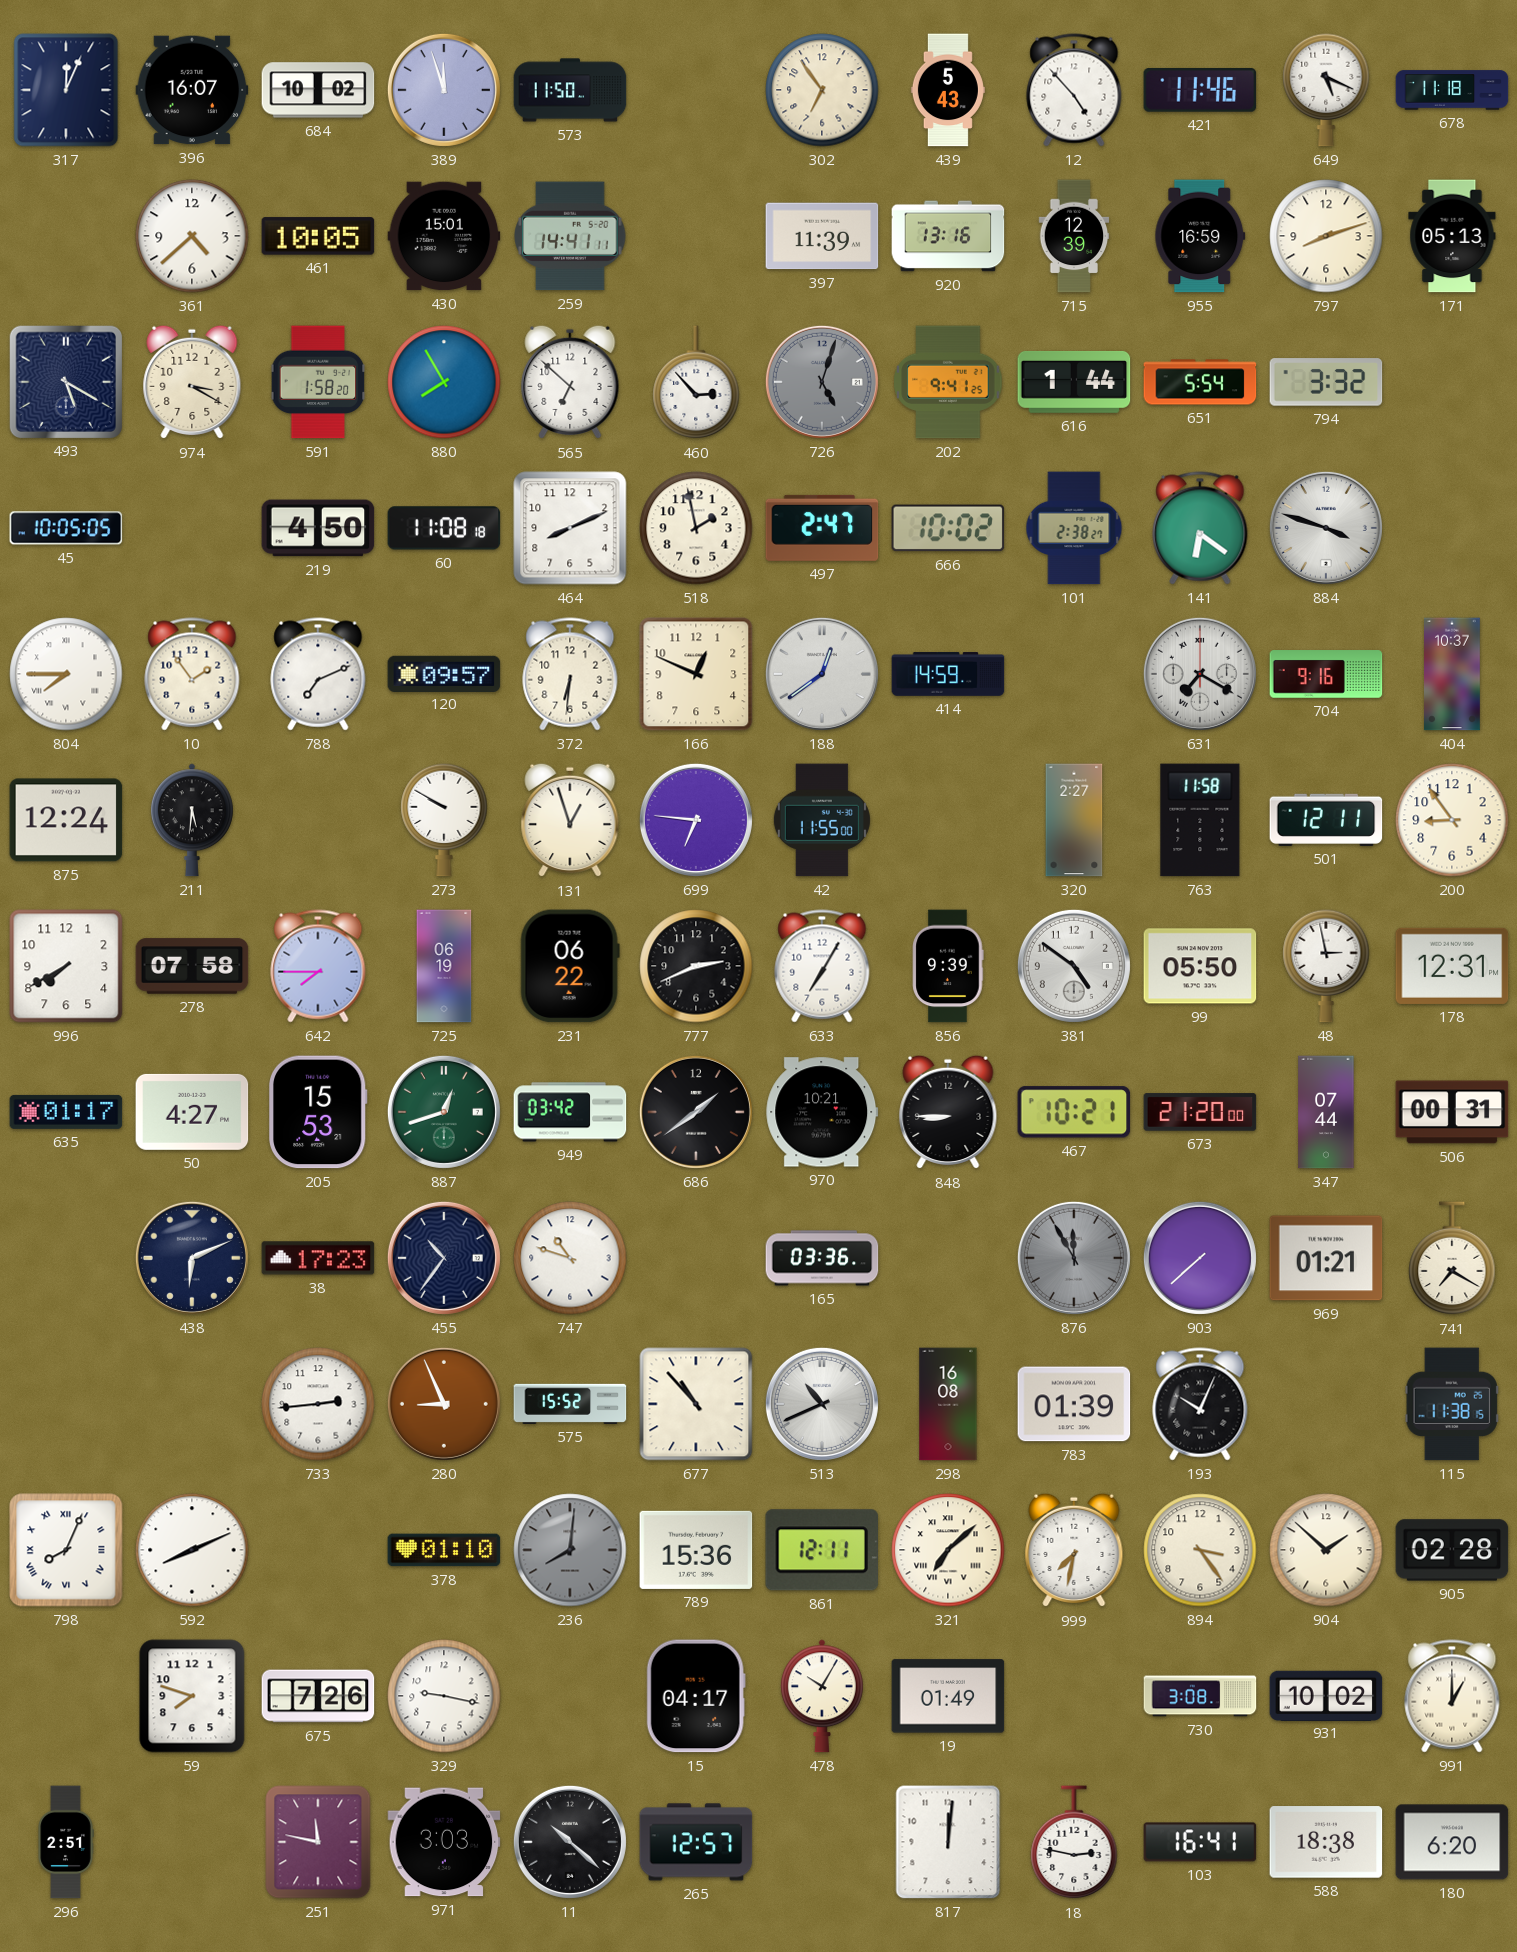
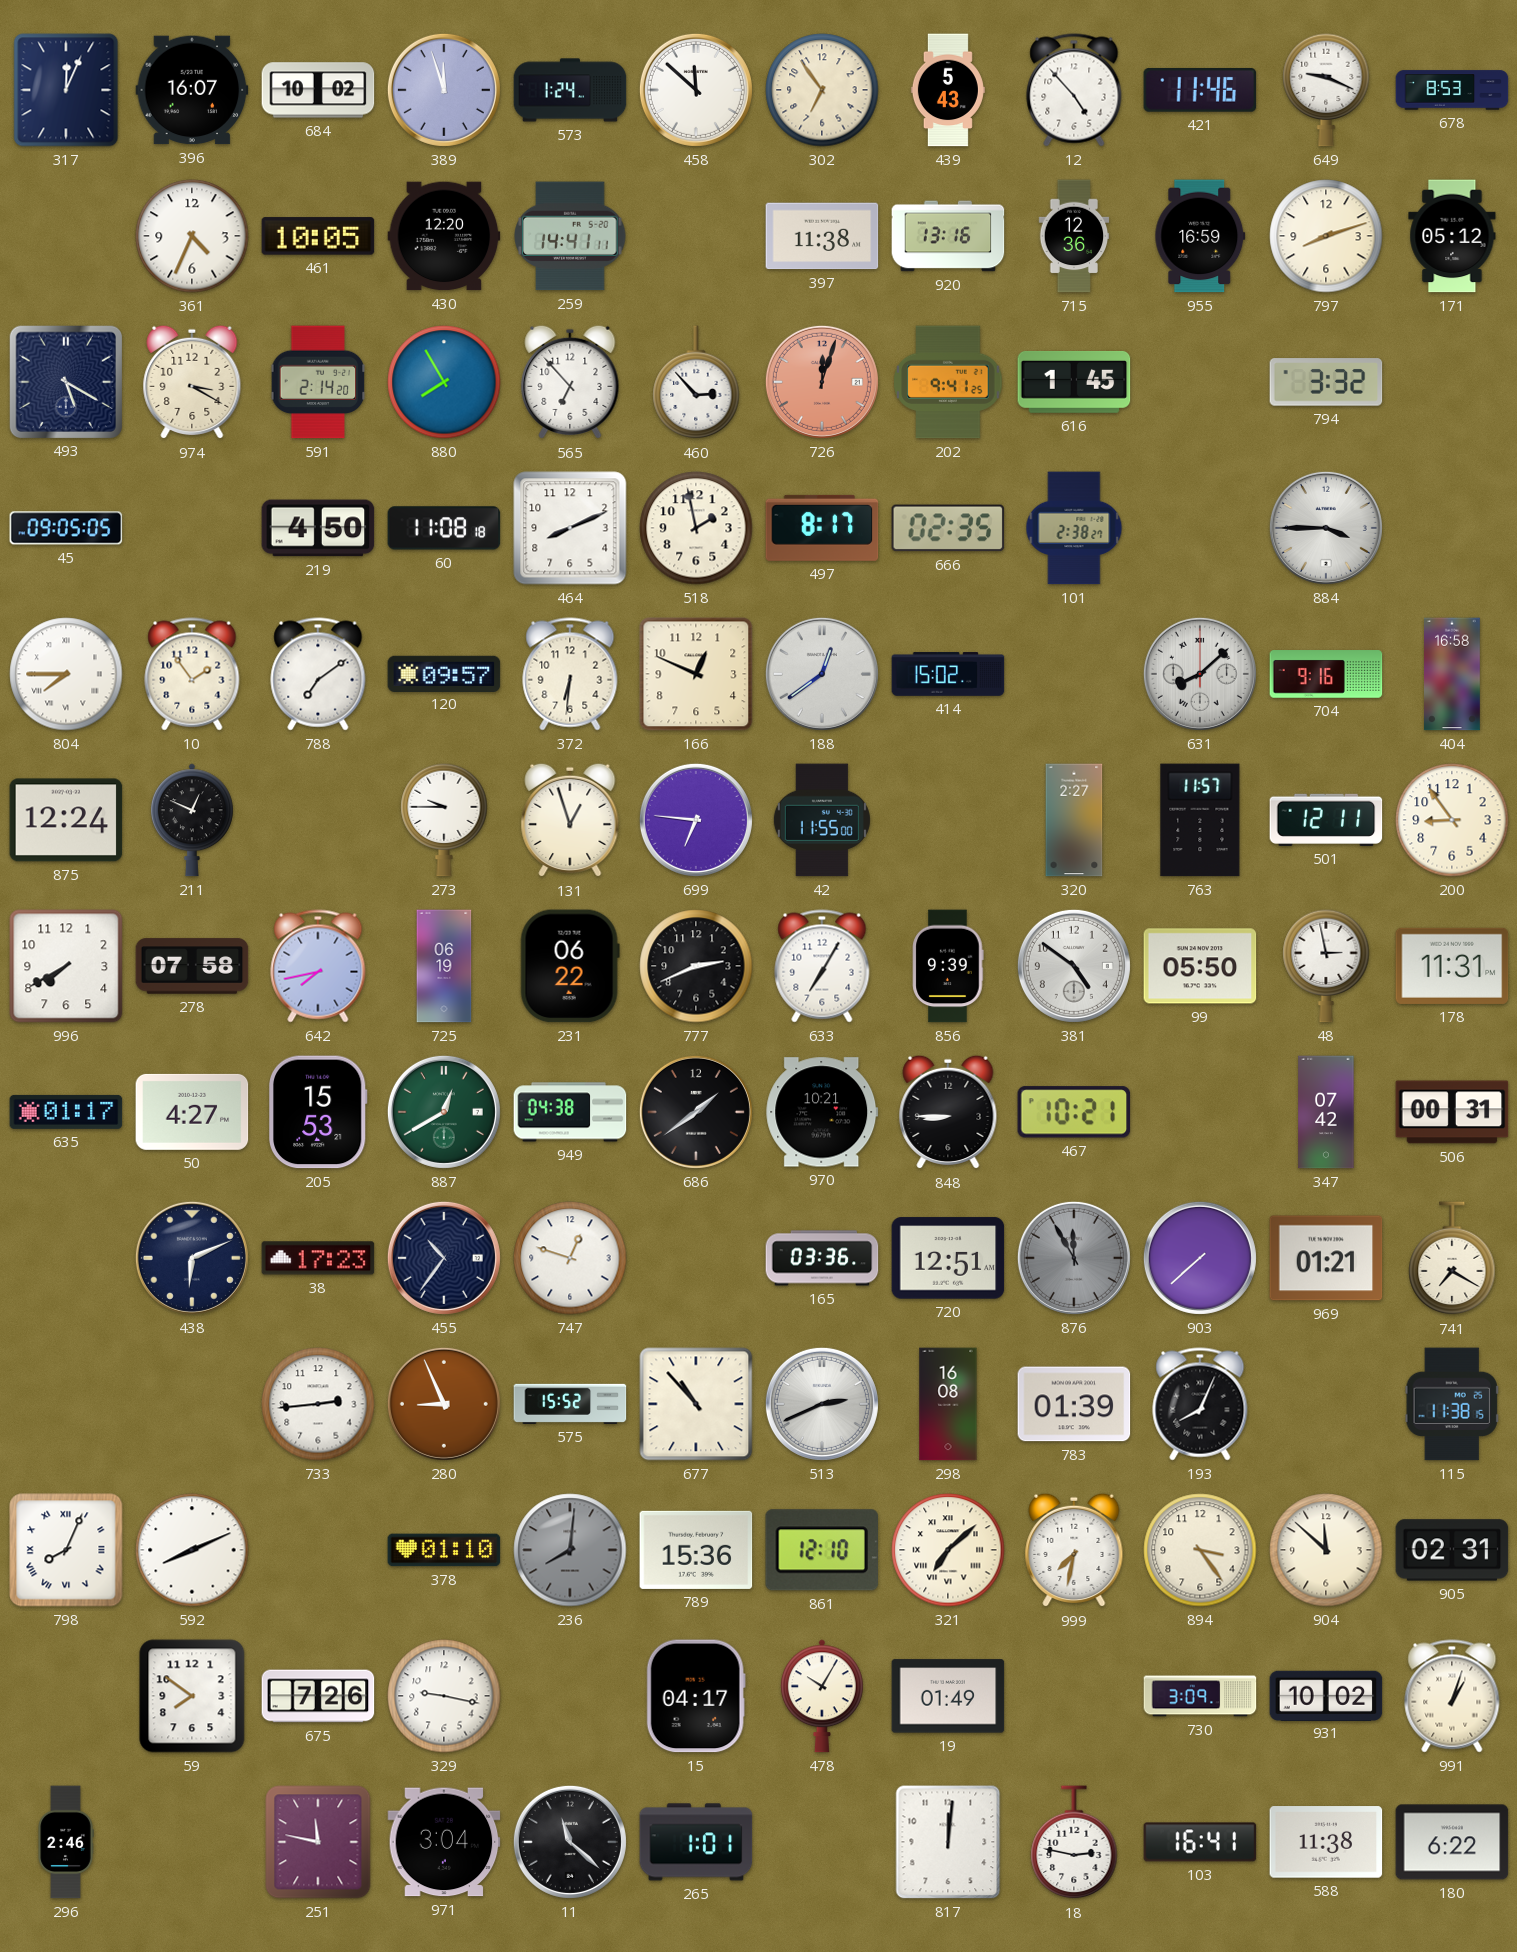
573: 11:50 -> 1:24 (570, 90)
458: none -> 11:52 (696, 90)
649: 5:19 -> 9:19 (1326, 90)
678: 11:18 -> 8:53 (1452, 90)
361: 4:38 -> 4:34 (192, 236)
430: 15:01 -> 12:20 (444, 236)
397: 11:39 -> 11:38 (822, 236)
715: 12:39 -> 12:36 (1074, 236)
171: 05:13 -> 05:12 (1452, 236)
591: 1:58 -> 2:14 (318, 382)
565: 6:52 -> 6:53 (570, 382)
726: 5:03 -> 12:03 (822, 382)
726 dial: grey -> salmon (822, 382)
616: 1:44 -> 1:45 (1074, 382)
651: 5:54 -> none (1200, 382)
45: 10:05 -> 09:05 (66, 528)
497: 2:47 -> 8:17 (822, 528)
666: 10:02 -> 02:35 (948, 528)
141: 6:21 -> none (1200, 528)
884: 3:48 -> 3:45 (1326, 528)
788: 7:11 -> 7:09 (318, 674)
414: 14:59 -> 15:02 (948, 674)
631: 7:20 -> 8:08 (1200, 674)
404: 10:37 -> 16:58 (1452, 674)
211: 5:31 -> 12:49 (192, 820)
273: 9:50 -> 9:45 (444, 820)
763: 11:58 -> 11:57 (1200, 820)
642: 7:45 -> 7:43 (318, 966)
178: 12:31 -> 11:31 (1452, 966)
887: 12:42 -> 12:40 (444, 1112)
949: 03:42 -> 04:38 (570, 1112)
673: 21:20 -> none (1200, 1112)
347: 07:44 -> 07:42 (1326, 1112)
747: 10:48 -> 12:48 (570, 1258)
720: none -> 12:51 (948, 1258)
513: 10:41 -> 2:41 (822, 1404)
193: 10:04 -> 8:04 (1200, 1404)
861: 12:11 -> 12:10 (821, 1550)
904: 1:52 -> 11:52 (1326, 1550)
905: 02:28 -> 02:31 (1452, 1550)
59: 7:48 -> 7:51 (192, 1696)
730: 3:08 -> 3:09 (1200, 1696)
991: 1:00 -> 1:03 (1452, 1696)
296: 2:51 -> 2:46 (66, 1842)
971: 3:03 -> 3:04 (444, 1842)
11: 10:22 -> 11:22 (570, 1842)
265: 12:57 -> 1:01 (696, 1842)
588: 18:38 -> 11:38 (1326, 1842)
180: 6:20 -> 6:22 (1452, 1842)
